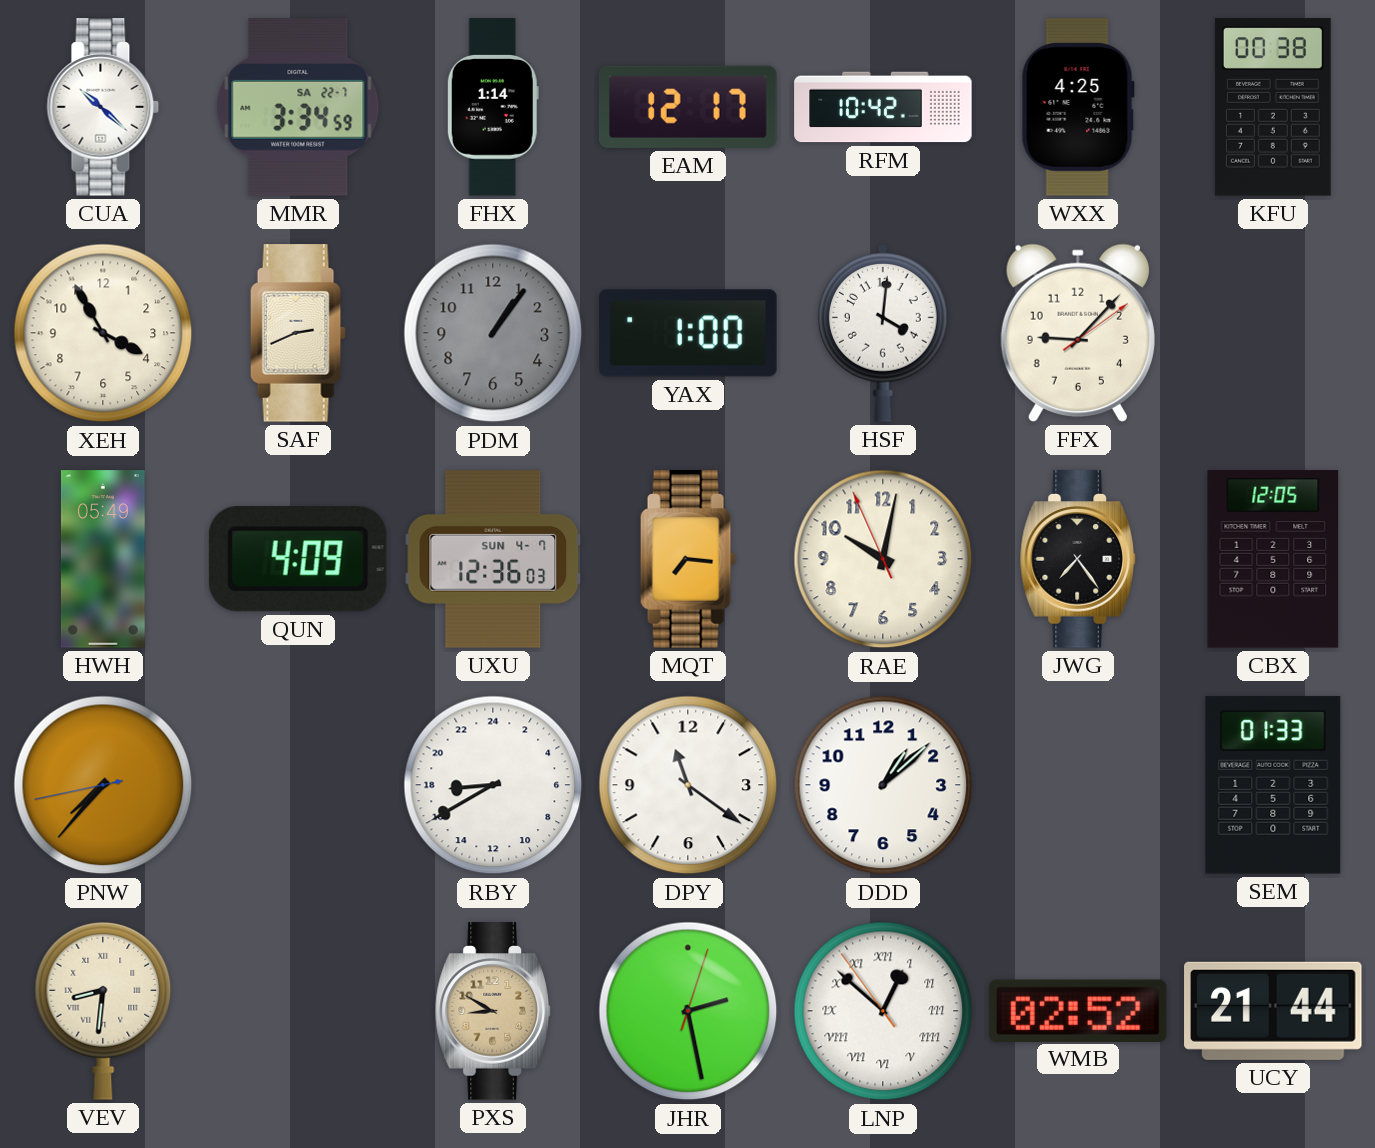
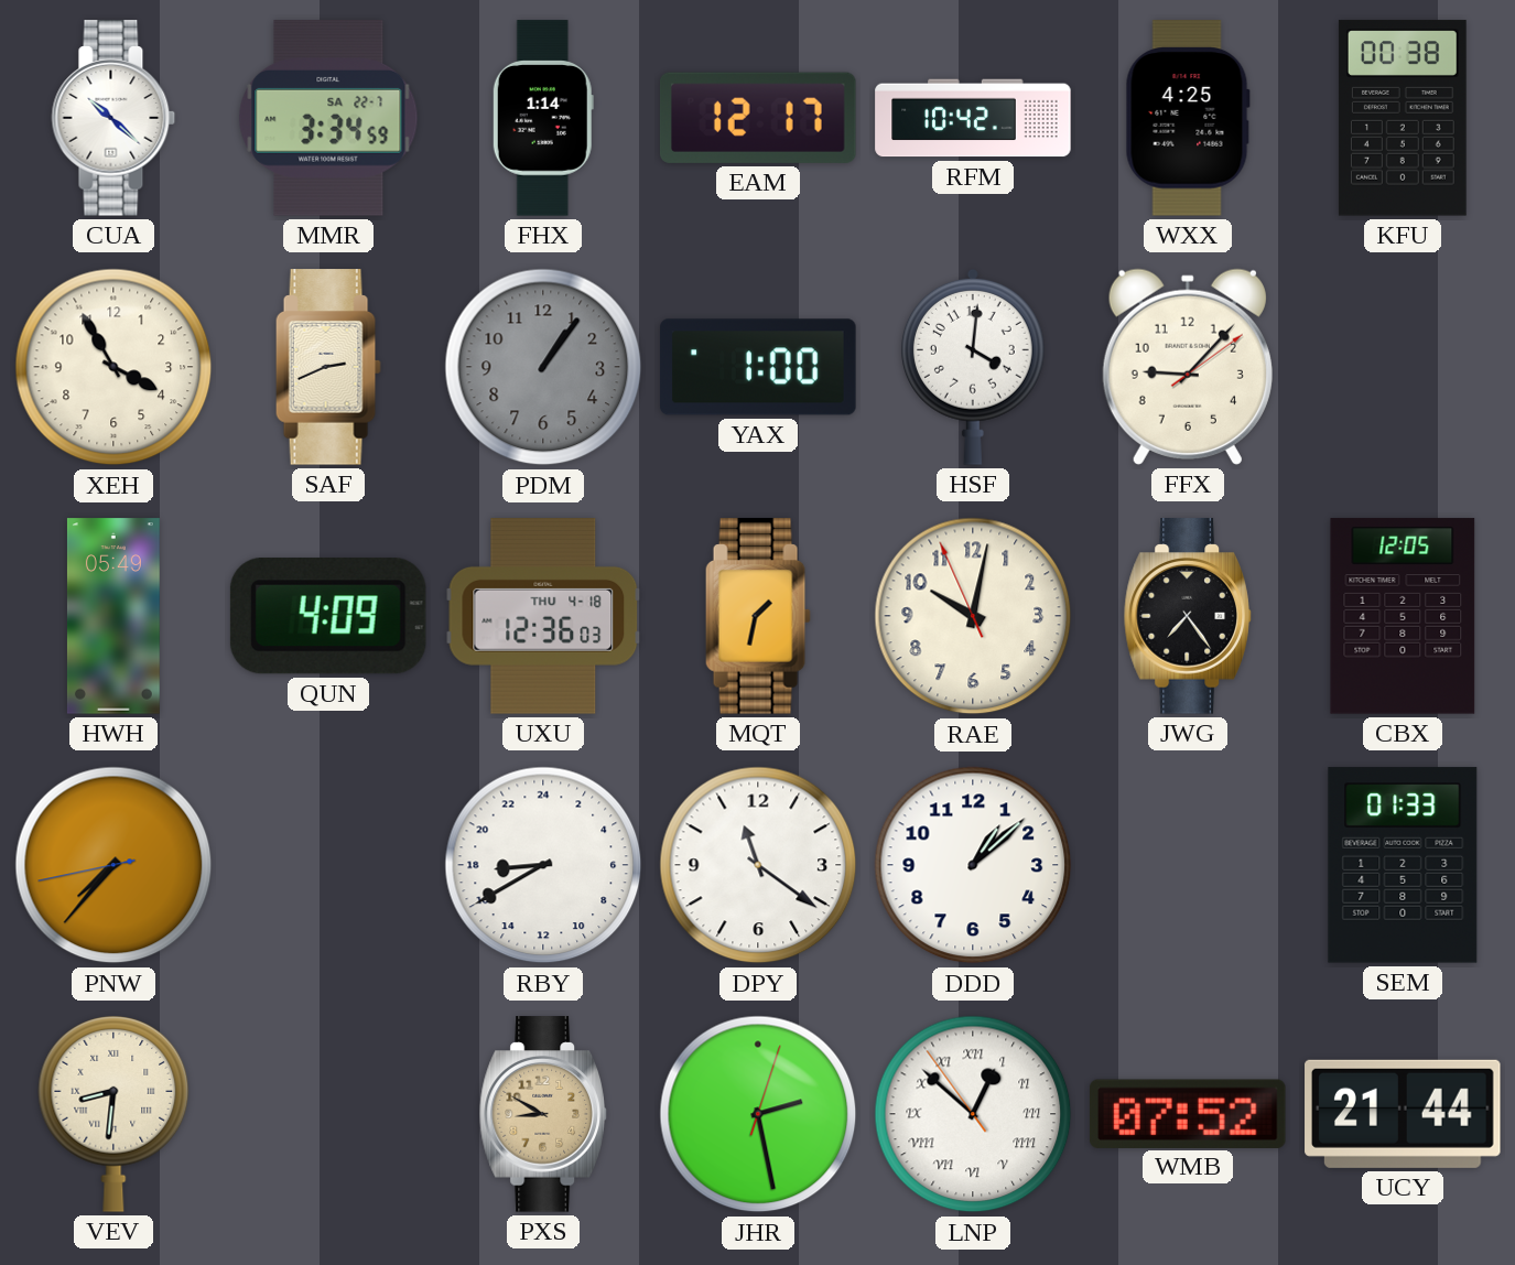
UXU date: SUN 4-7 -> THU 4-18 (543, 616)
MQT: 7:16 -> 1:32 (758, 616)
WMB: 02:52 -> 07:52 (1188, 1113)
